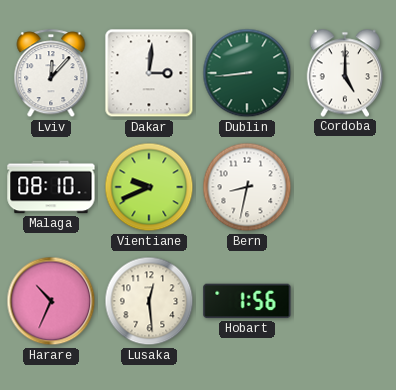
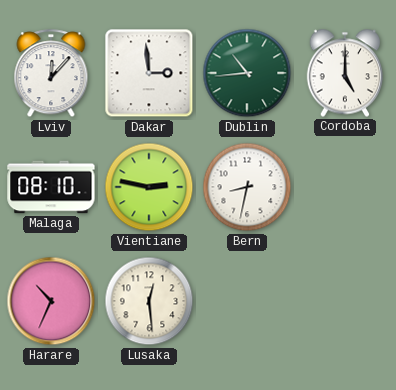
Dakar: 3:01 -> 2:59 (149, 73)
Dublin: 8:44 -> 10:44 (247, 73)
Vientiane: 9:41 -> 2:47 (149, 187)
Hobart: 1:56 -> none (247, 301)
